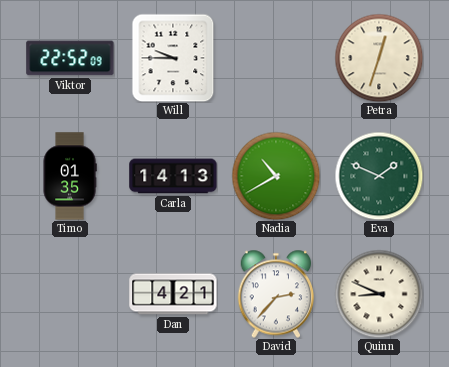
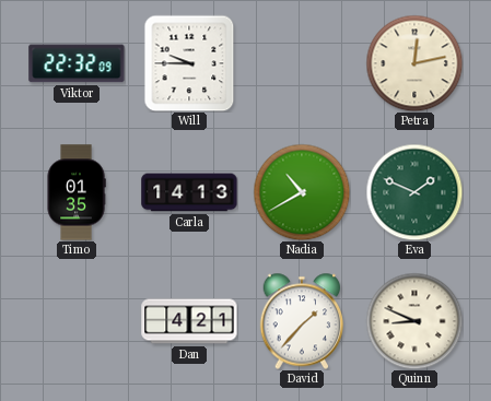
Viktor: 22:52 -> 22:32 (77, 63)
Petra: 12:33 -> 12:13 (414, 63)
David: 2:37 -> 1:37 (302, 321)
